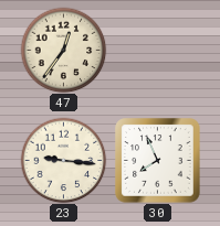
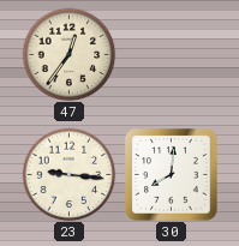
30: 7:56 -> 8:01 (172, 175)
